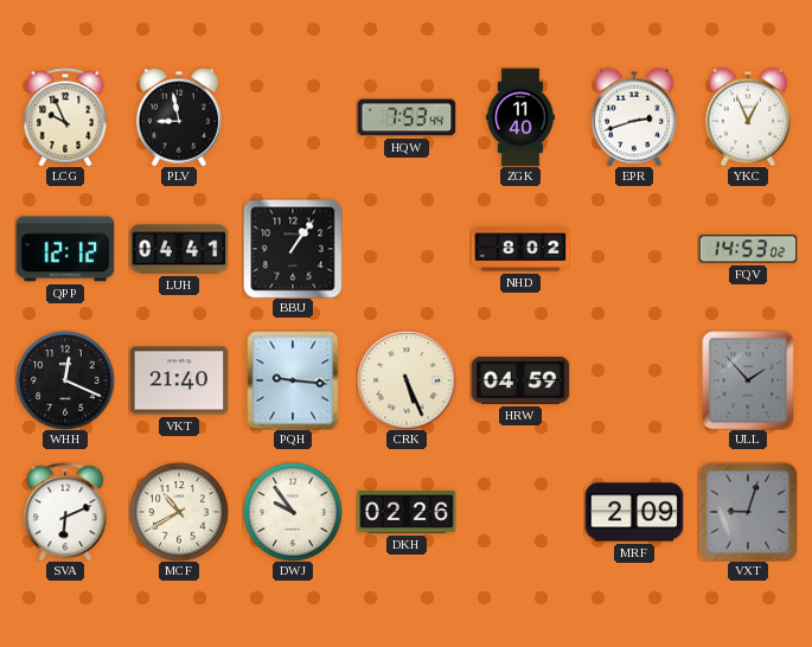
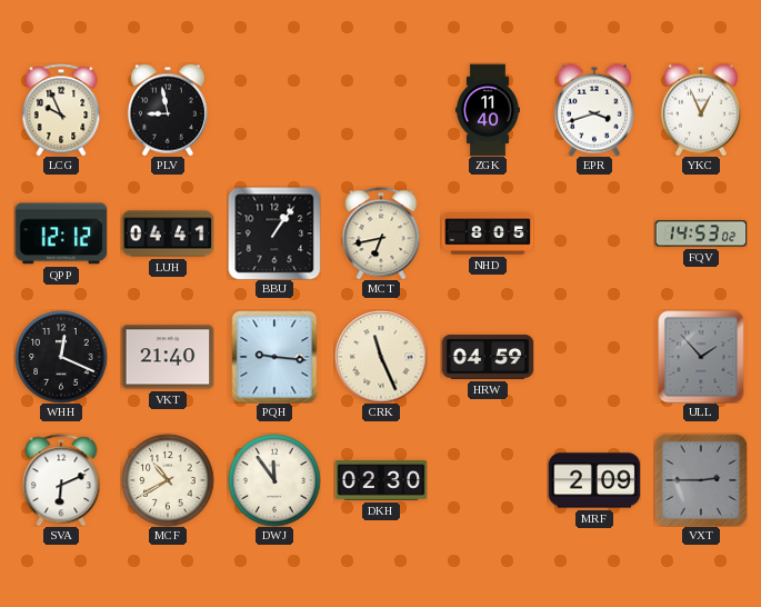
HQW: 7:53 -> none (407, 117)
EPR: 2:42 -> 3:42 (594, 110)
MCT: none -> 6:43 (381, 233)
NHD: 8:02 -> 8:05 (488, 233)
CRK: 5:26 -> 11:26 (381, 357)
DWJ: 9:54 -> 11:54 (274, 480)
DKH: 02:26 -> 02:30 (381, 481)
VXT: 9:03 -> 2:45 (701, 480)
